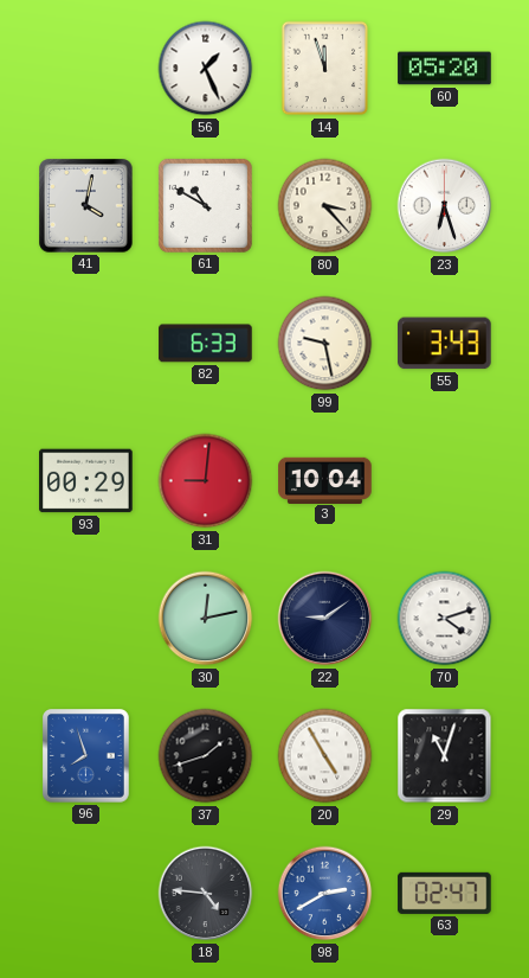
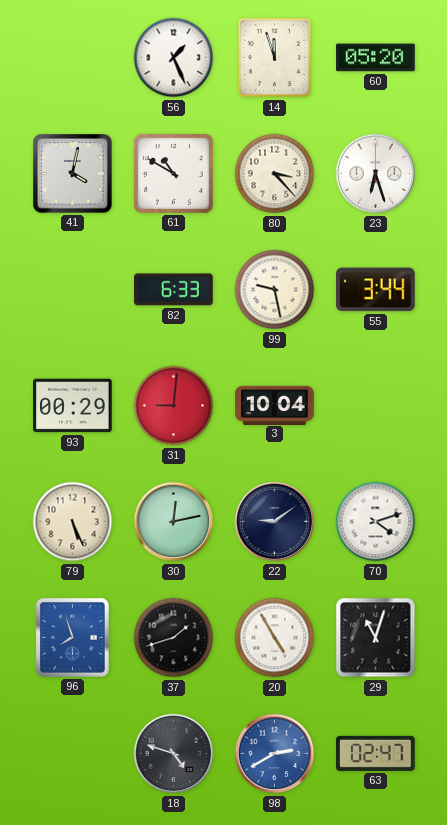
55: 3:43 -> 3:44 (376, 290)
79: none -> 5:26 (73, 522)
18: 4:46 -> 4:48 (174, 754)
